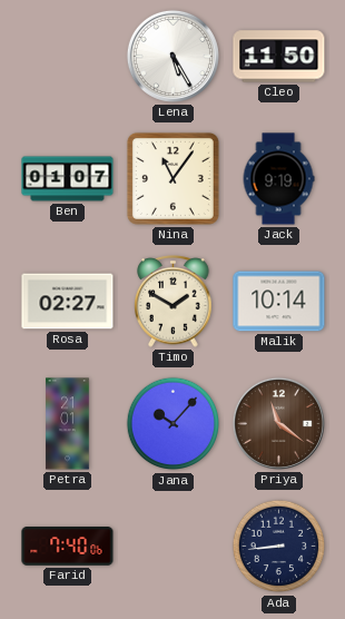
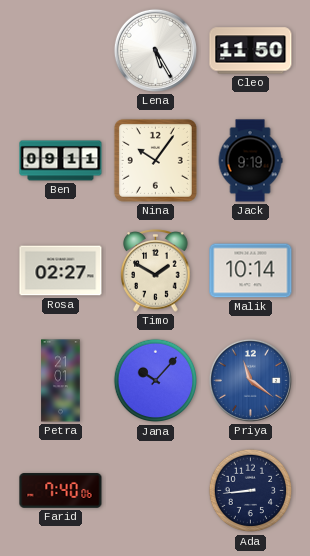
Ben: 01:07 -> 09:11 (61, 161)
Nina: 11:06 -> 10:06 (155, 160)
Priya dial: brown -> blue (250, 380)
